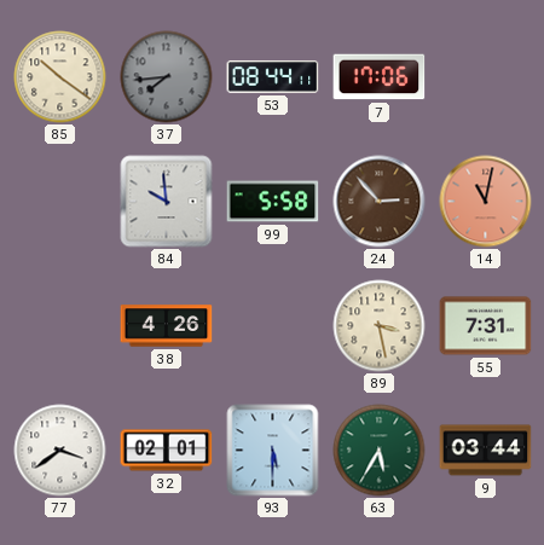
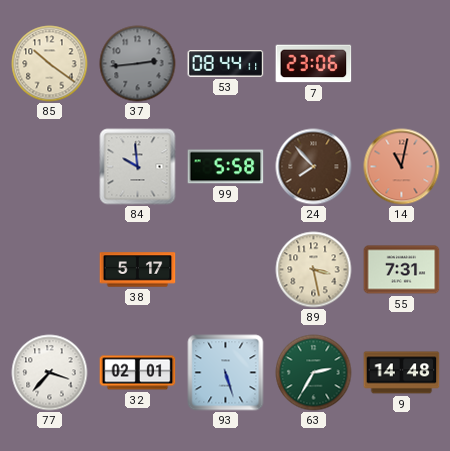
37: 7:44 -> 2:44 (138, 64)
7: 17:06 -> 23:06 (314, 64)
24: 2:53 -> 7:53 (314, 167)
38: 4:26 -> 5:17 (138, 270)
77: 3:39 -> 3:37 (50, 373)
93: 5:30 -> 5:27 (226, 373)
63: 5:35 -> 2:35 (314, 373)
9: 03:44 -> 14:48 (402, 373)
